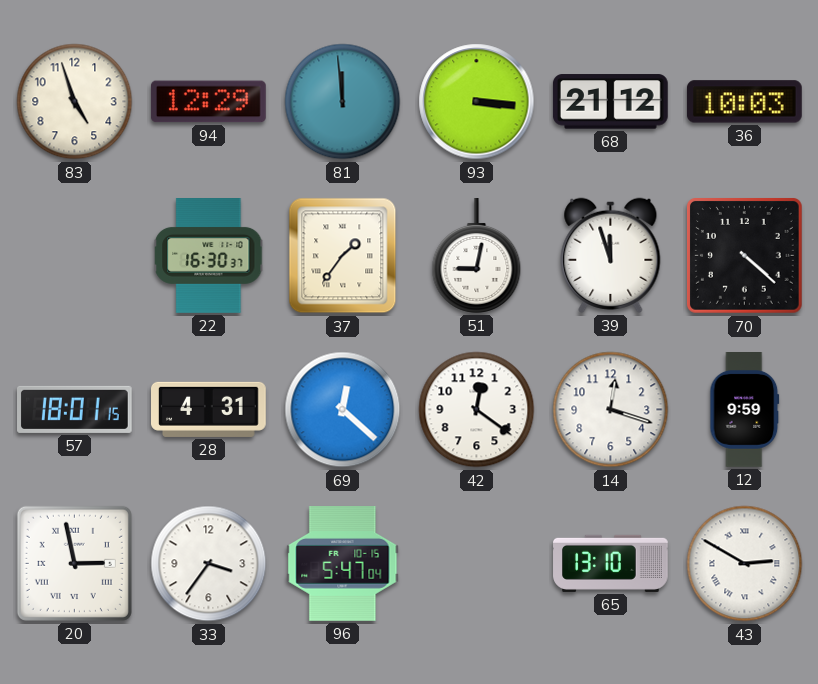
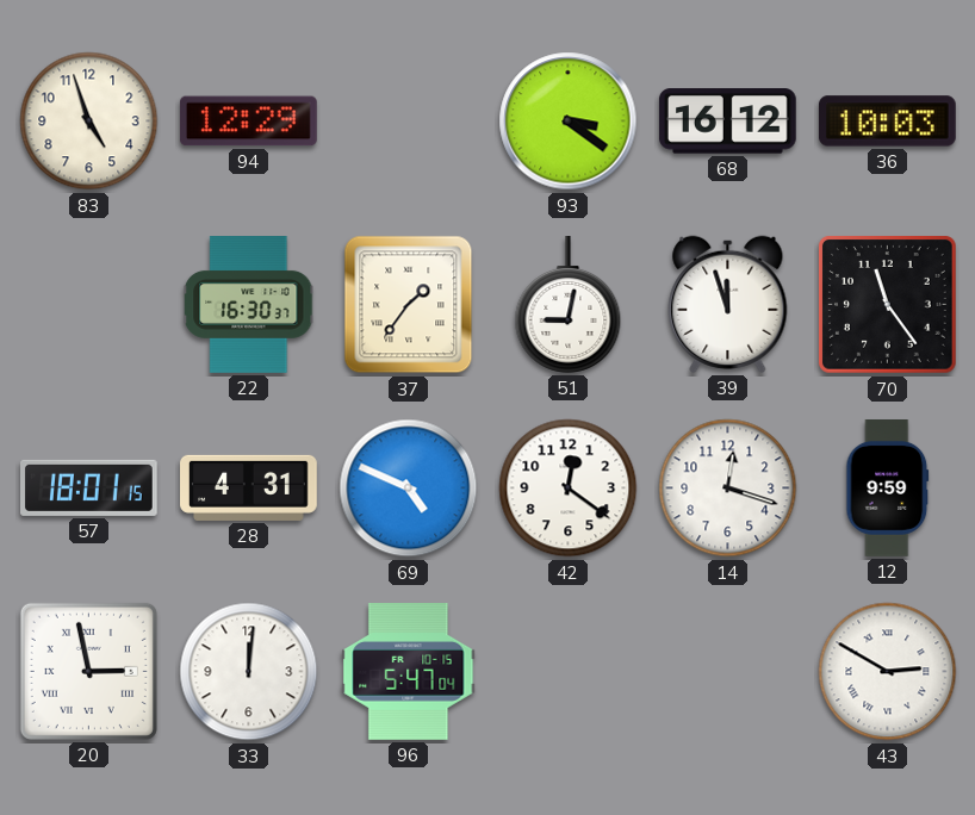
81: 11:59 -> none (343, 102)
93: 3:16 -> 3:21 (569, 122)
68: 21:12 -> 16:12 (727, 122)
70: 4:22 -> 11:24 (888, 305)
69: 12:22 -> 4:49 (409, 489)
33: 3:36 -> 12:01 (249, 672)
65: 13:10 -> none (611, 563)
